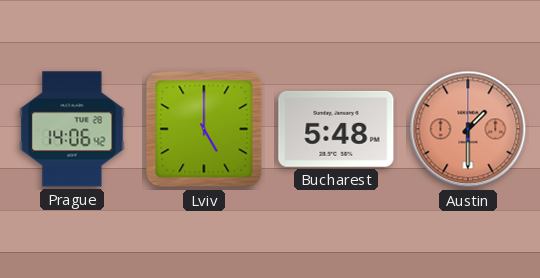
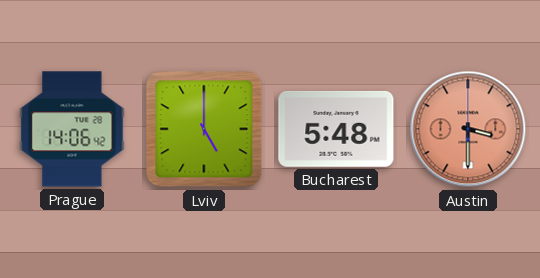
Austin: 1:30 -> 3:30 (468, 129)
